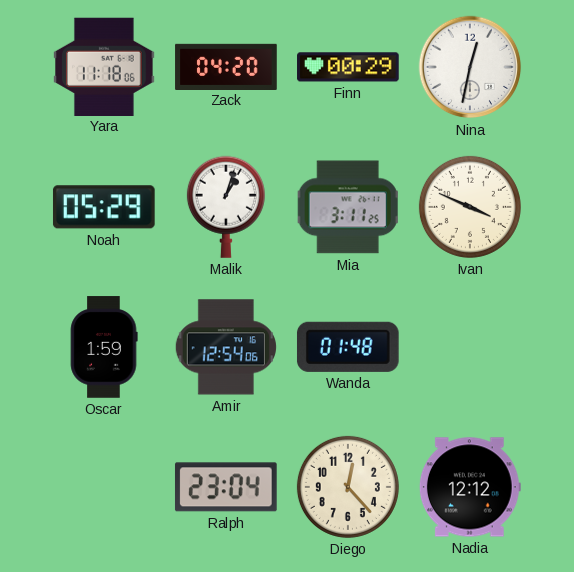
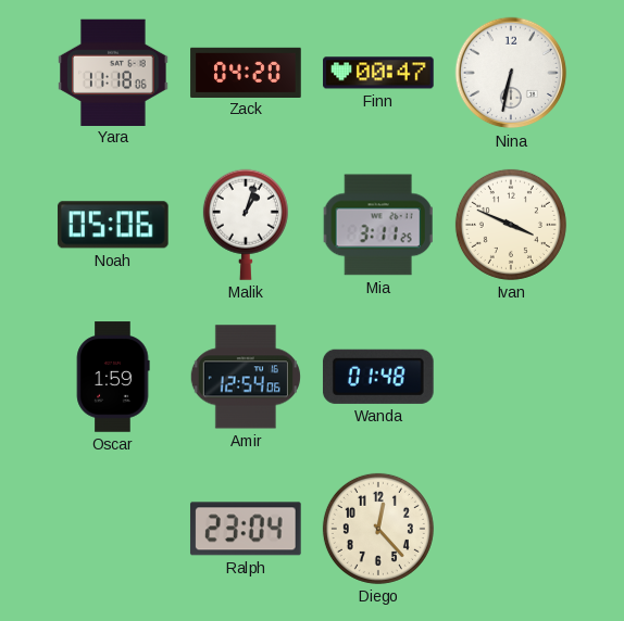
Finn: 00:29 -> 00:47 (378, 73)
Nina: 12:32 -> 6:32 (511, 73)
Noah: 05:29 -> 05:06 (113, 225)
Nadia: 12:12 -> none (470, 487)
